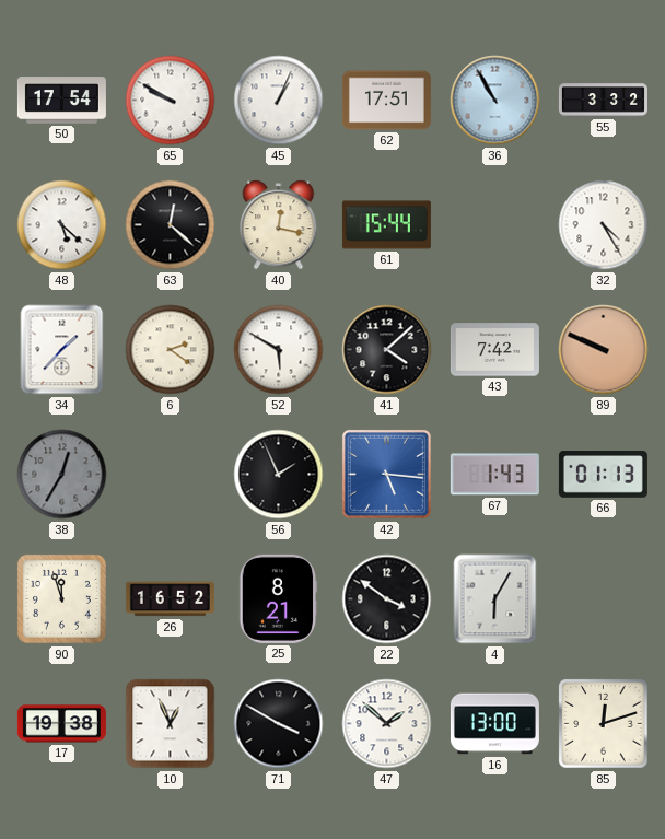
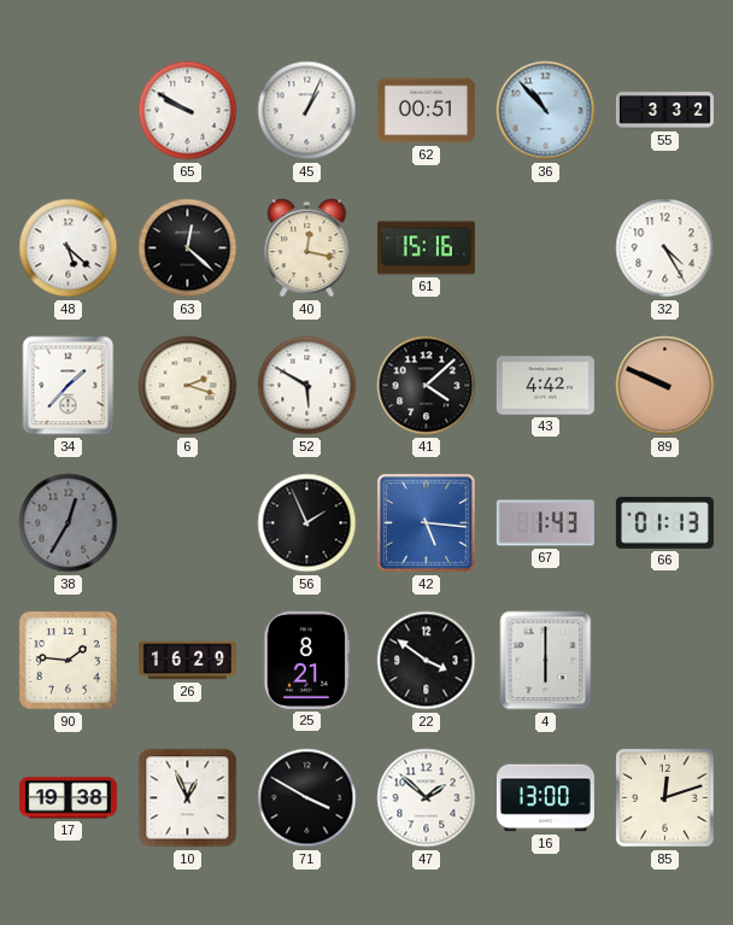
50: 17:54 -> none (61, 101)
62: 17:51 -> 00:51 (426, 111)
36: 10:55 -> 10:53 (546, 111)
61: 15:44 -> 15:16 (426, 248)
6: 2:21 -> 2:18 (188, 386)
43: 7:42 -> 4:42 (545, 386)
90: 11:57 -> 1:46 (68, 660)
26: 16:52 -> 16:29 (187, 661)
4: 6:05 -> 6:00 (546, 661)
